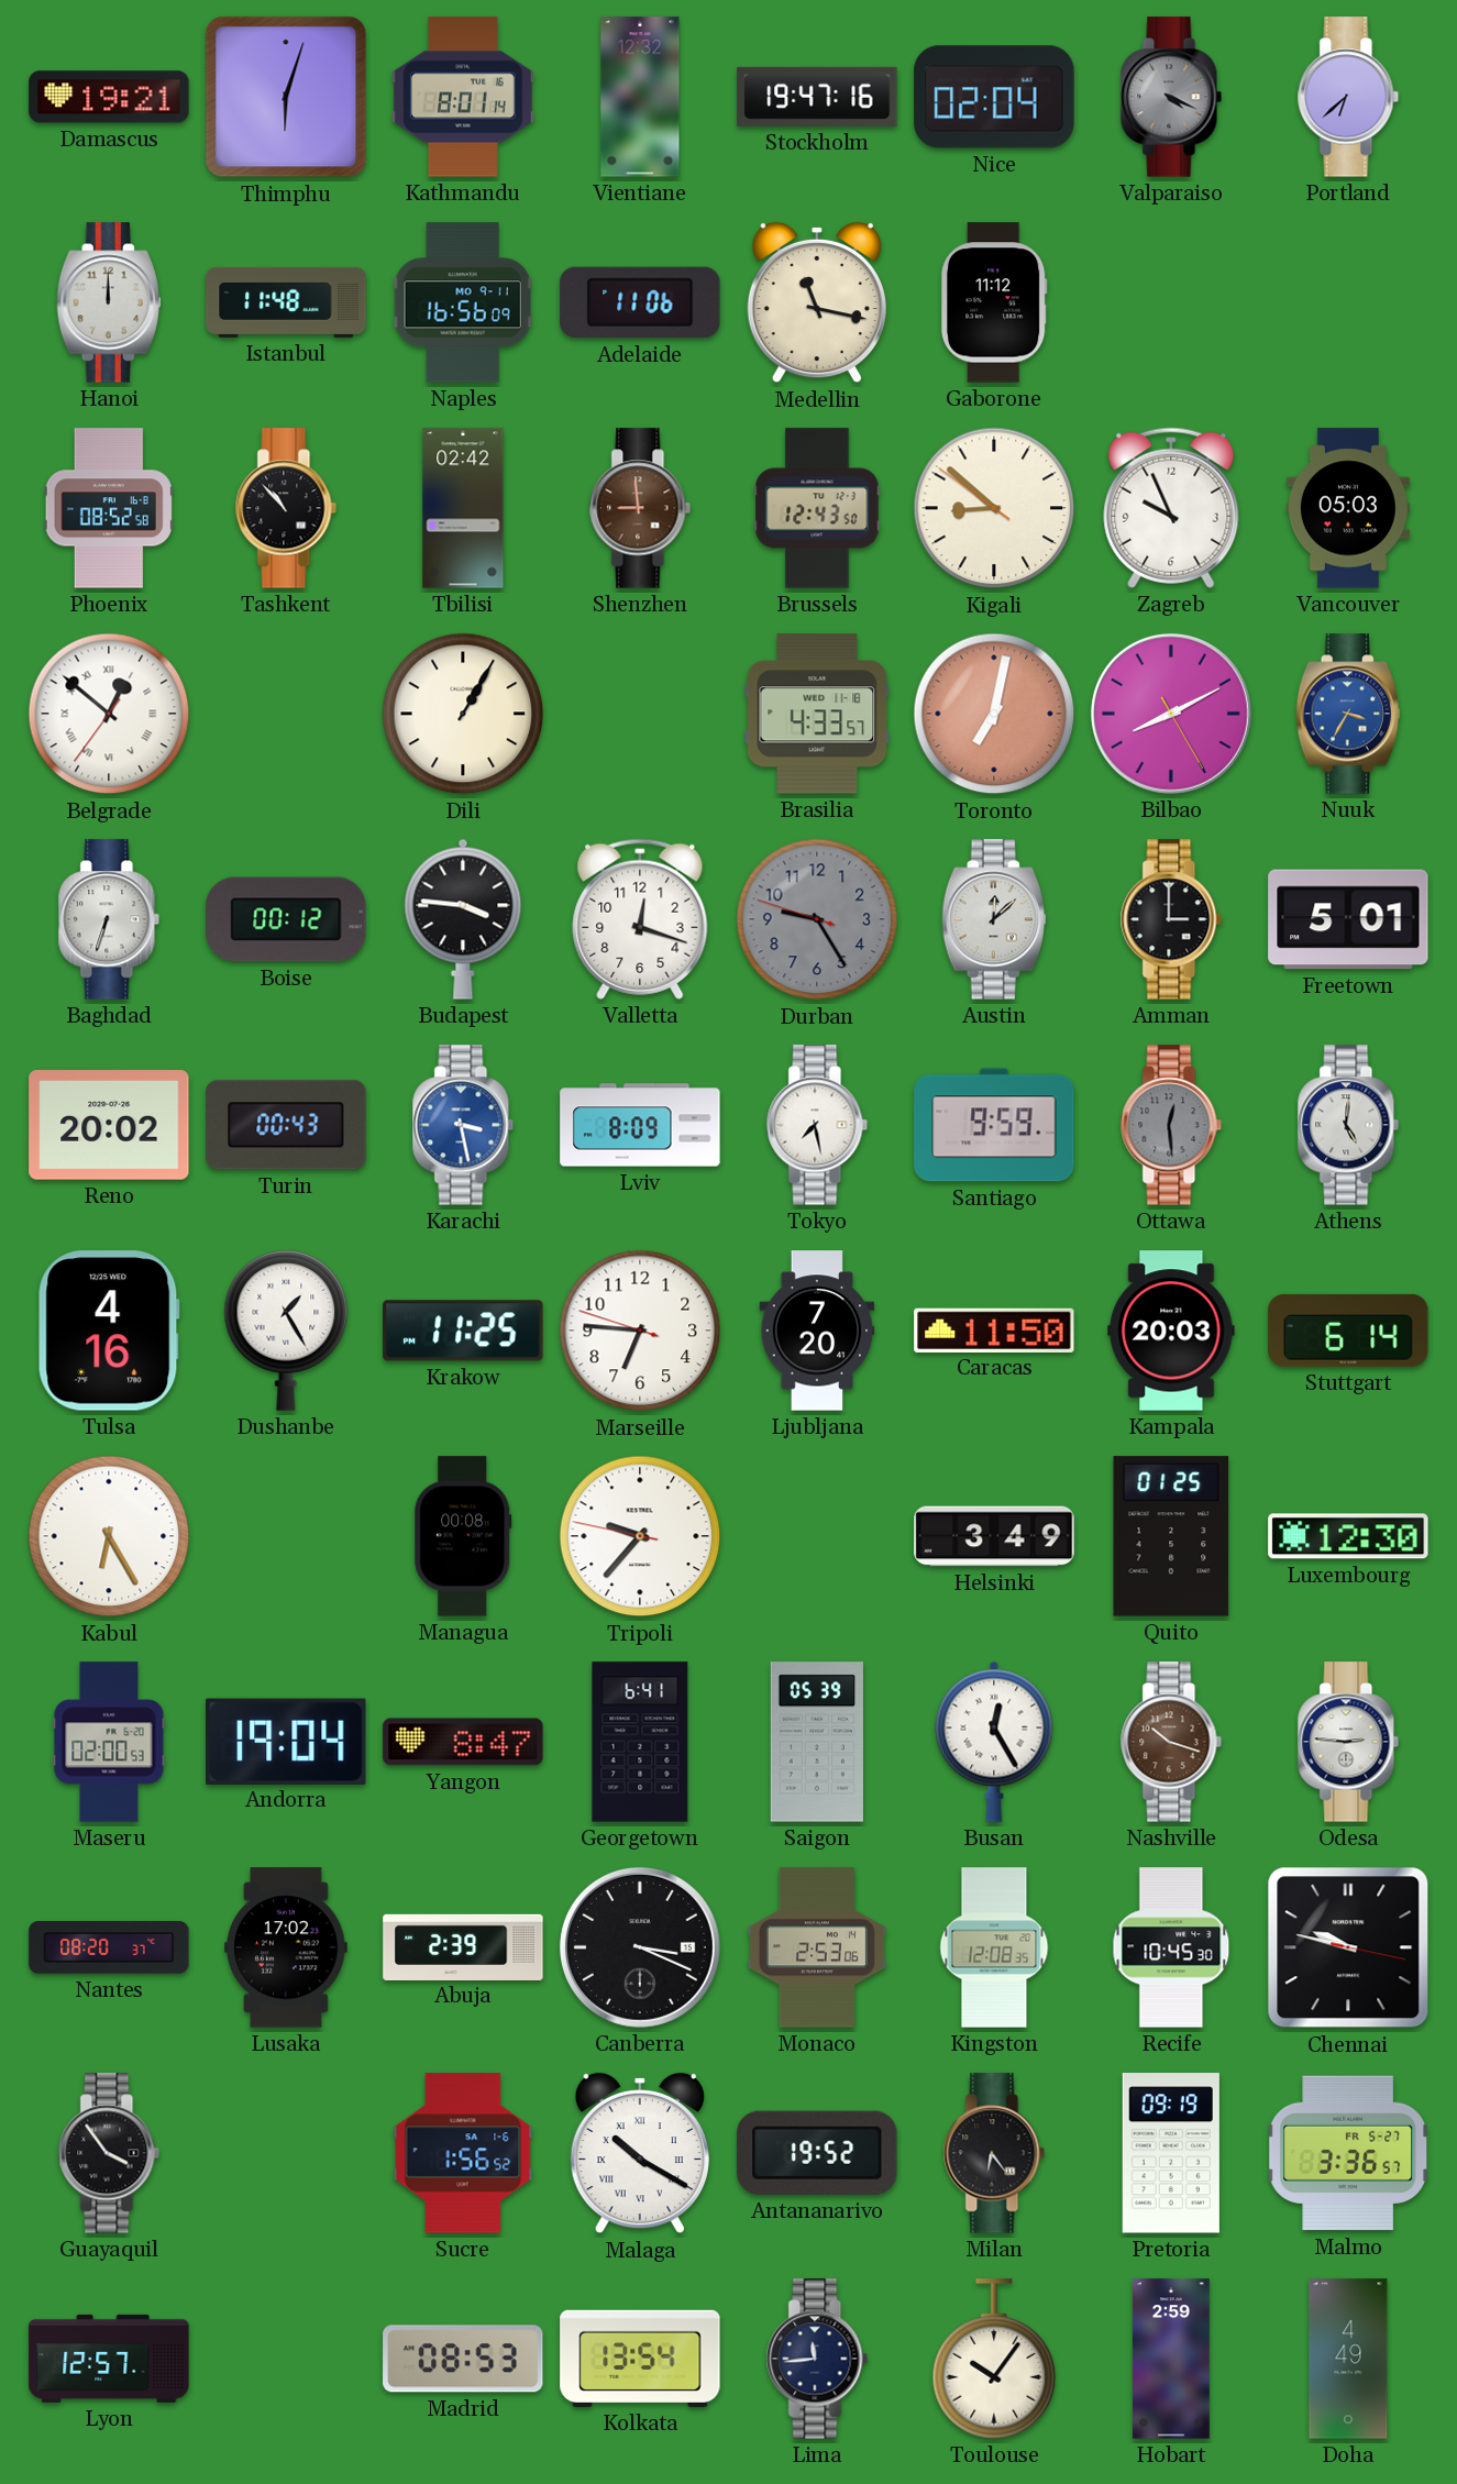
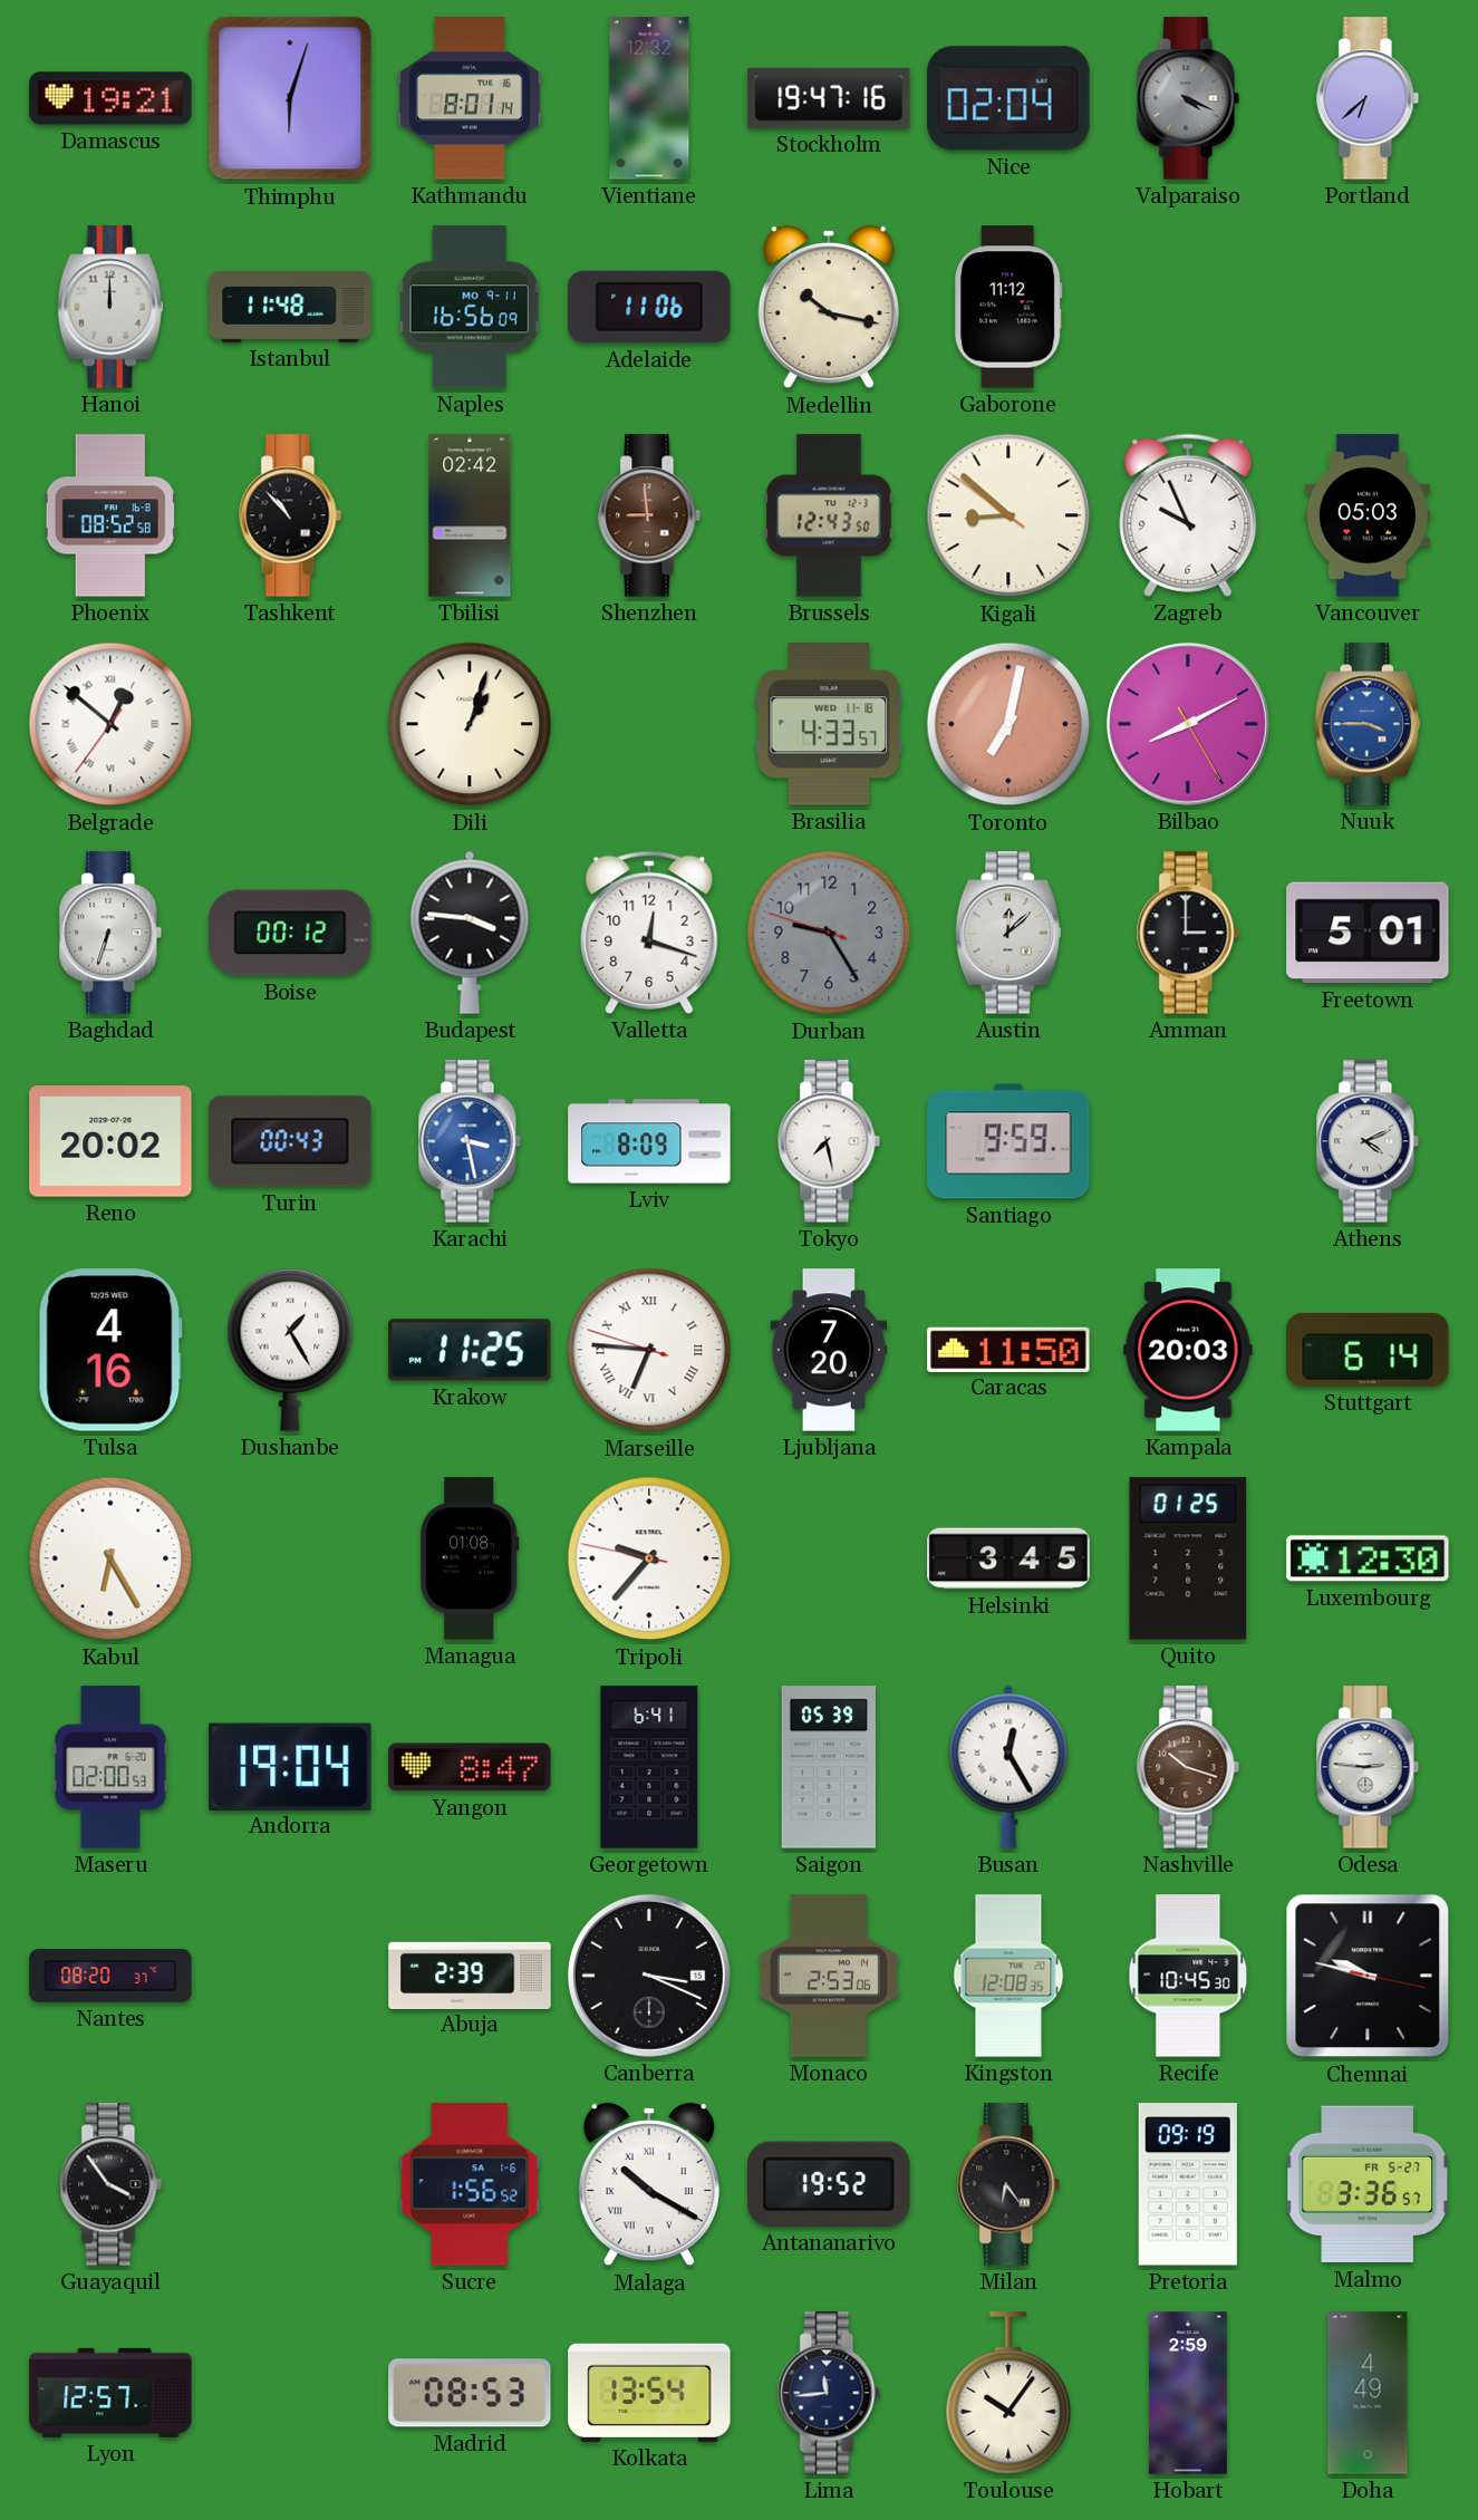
Medellin: 11:17 -> 10:17 (829, 307)
Dili: 1:05 -> 1:03 (470, 724)
Nuuk: 3:35 -> 3:45 (1368, 724)
Ottawa: 12:29 -> none (1171, 1125)
Athens: 5:01 -> 4:11 (1368, 1141)
Marseille numerals: Arabic -> Roman (649, 1350)
Managua: 00:08 -> 01:08 (470, 1558)
Helsinki: 3:49 -> 3:45 (1008, 1558)
Lusaka: 17:02 -> none (286, 1947)
